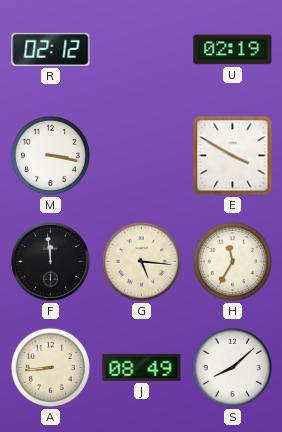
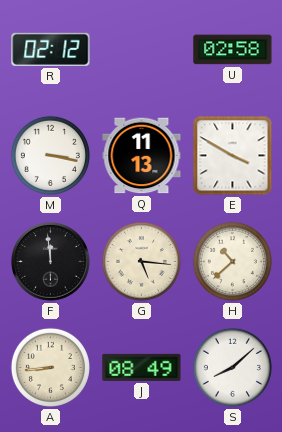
U: 02:19 -> 02:58 (233, 50)
Q: none -> 11:13 (142, 156)
H: 11:35 -> 10:38 (232, 261)
